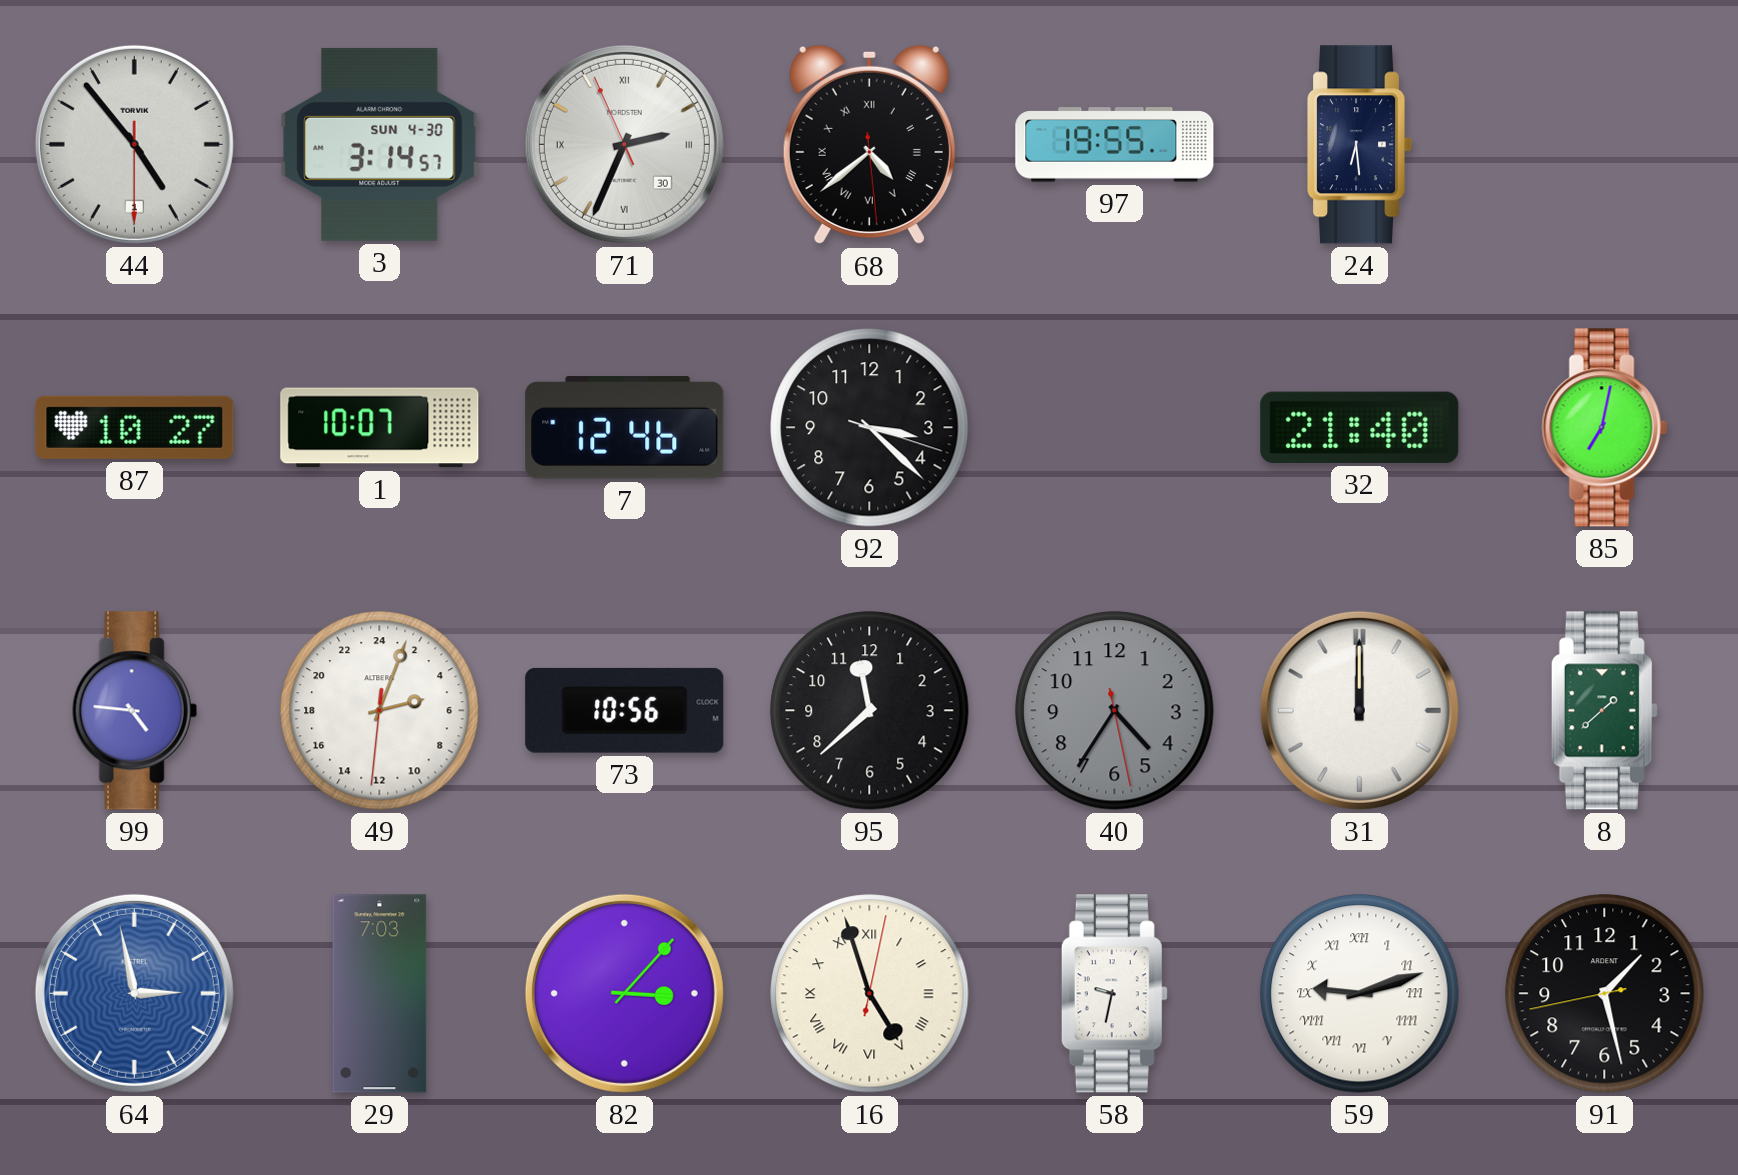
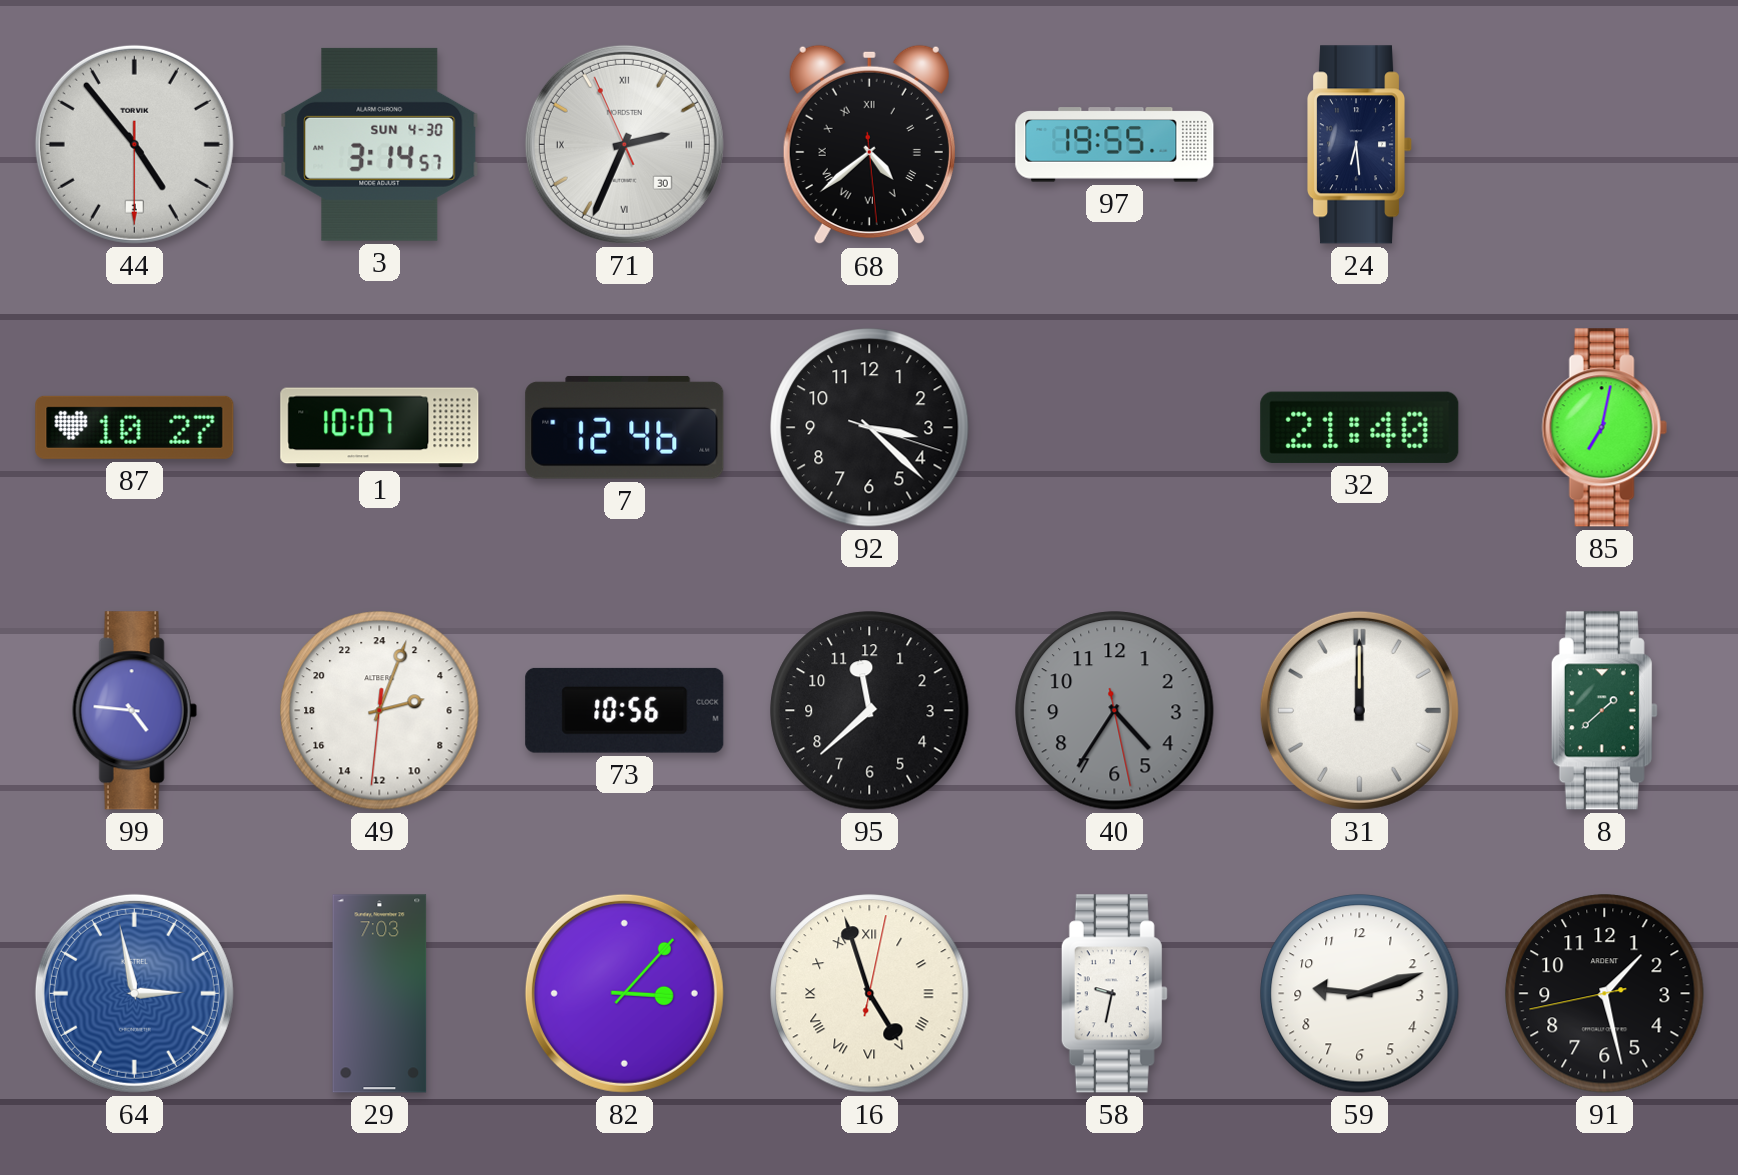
59 numerals: Roman -> Arabic (1360, 994)
